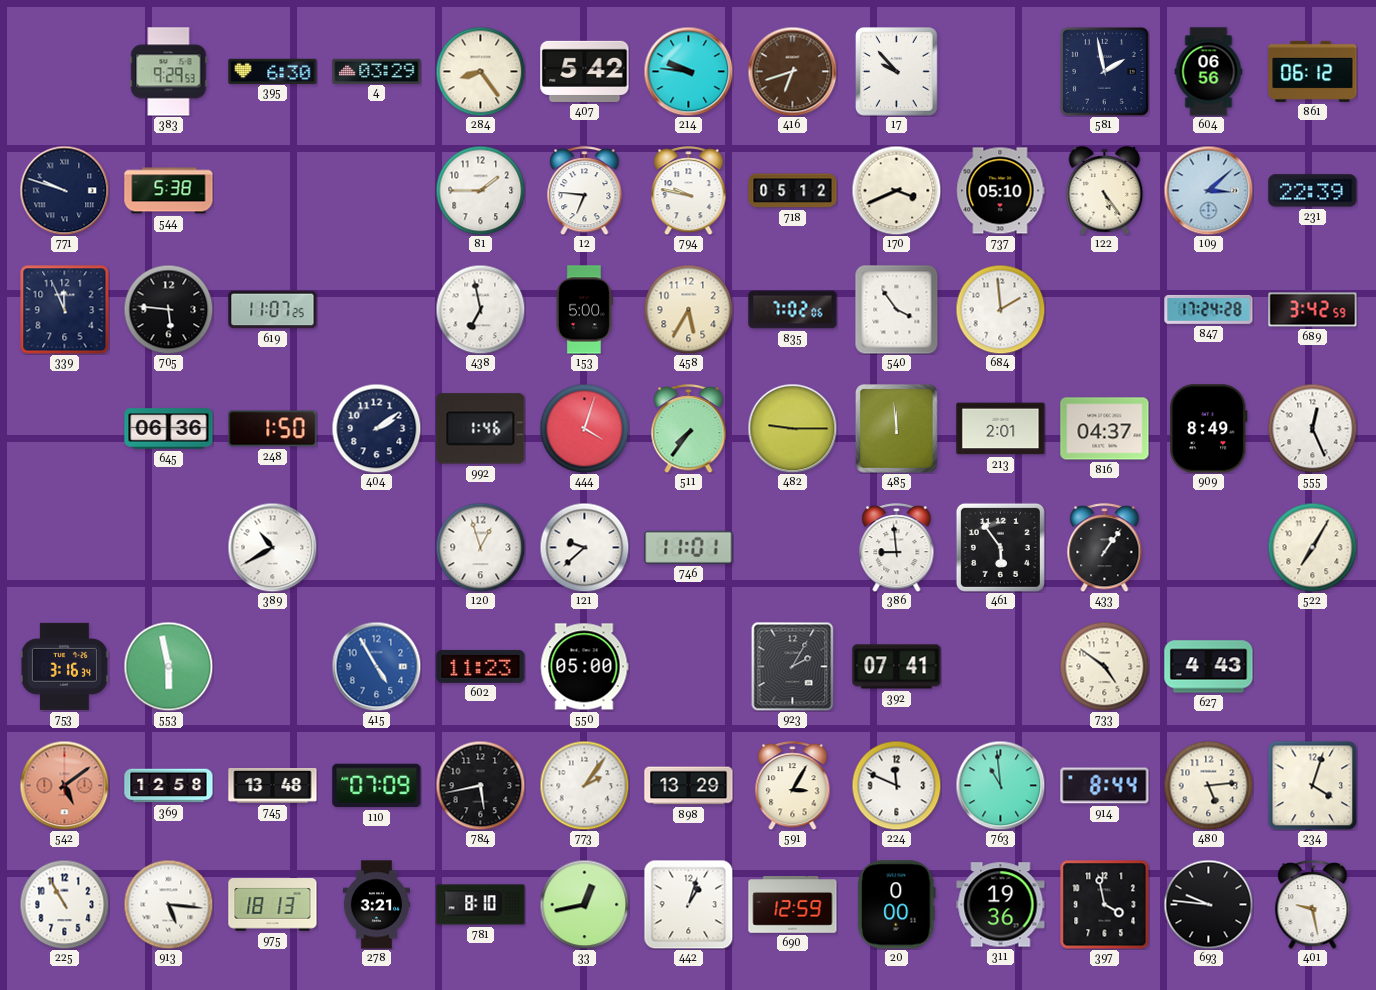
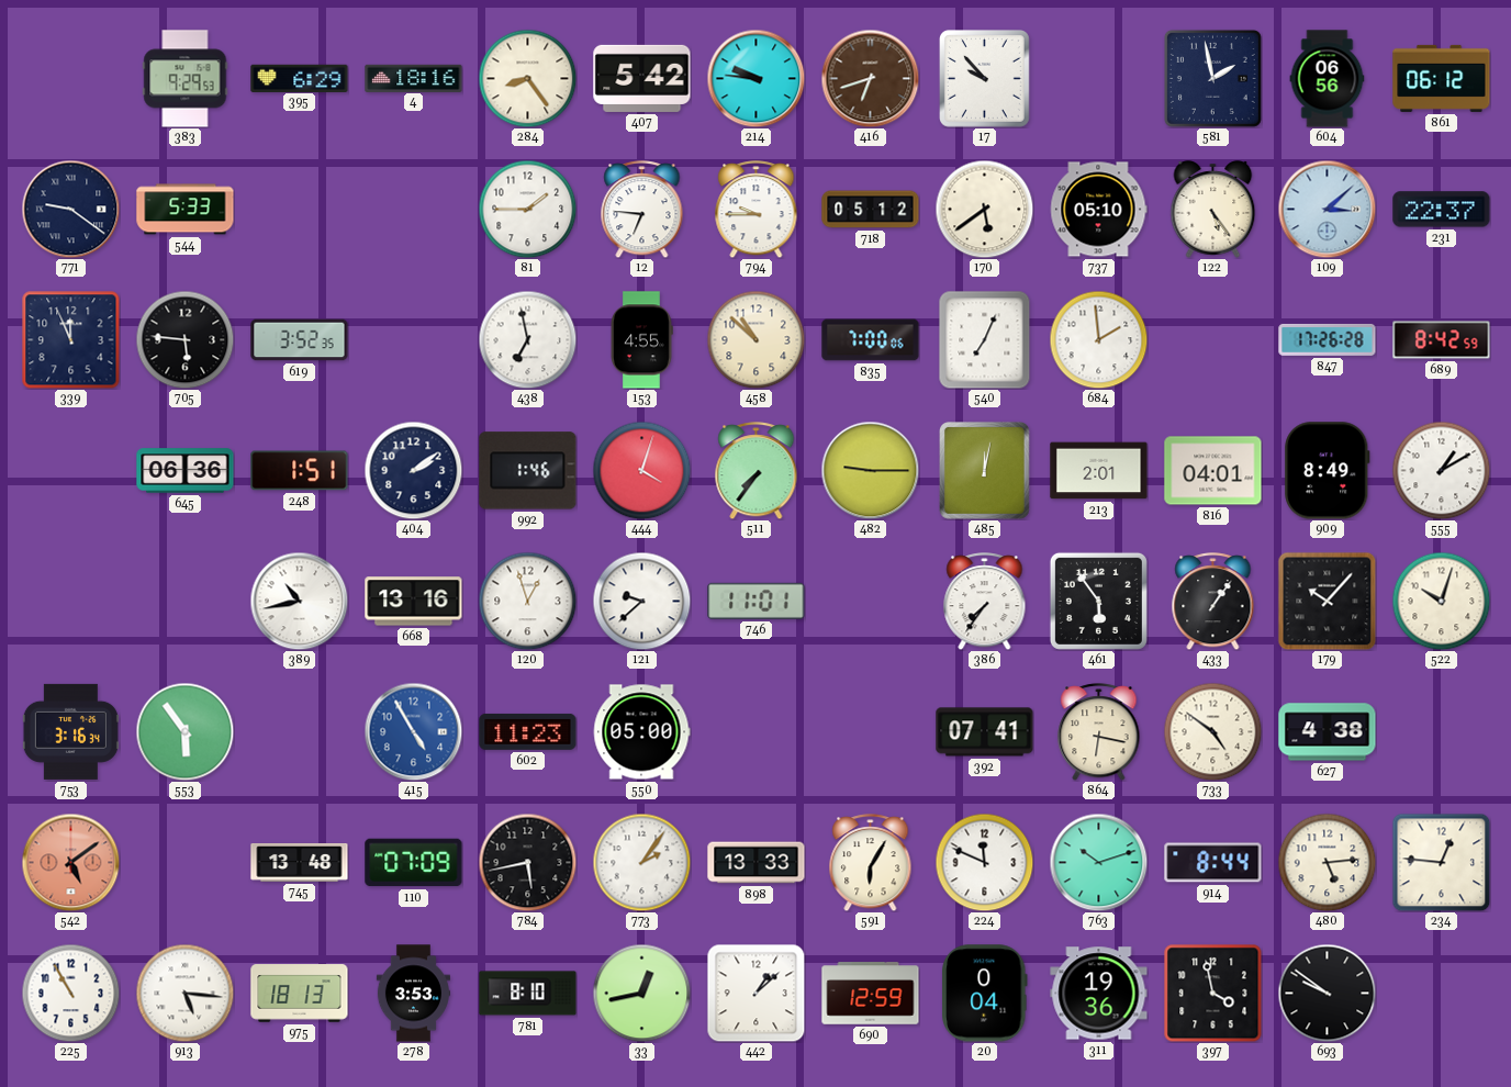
395: 6:30 -> 6:29 (300, 78)
4: 03:29 -> 18:16 (414, 78)
771: 9:48 -> 9:21 (70, 209)
544: 5:38 -> 5:33 (186, 210)
794: 9:47 -> 9:45 (757, 210)
170: 3:41 -> 5:39 (984, 209)
231: 22:39 -> 22:37 (1442, 210)
619: 11:07 -> 3:52 (300, 340)
153: 5:00 -> 4:55 (641, 340)
458: 5:35 -> 10:52 (755, 339)
835: 7:02 -> 7:00 (871, 340)
540: 3:54 -> 7:04 (985, 339)
847: 17:24 -> 17:26 (1328, 339)
689: 3:42 -> 8:42 (1442, 340)
248: 1:50 -> 1:51 (300, 471)
485: 11:59 -> 12:02 (985, 471)
816: 04:37 -> 04:01 (1213, 471)
555: 12:26 -> 1:10 (1441, 470)
389: 10:40 -> 10:43 (299, 601)
668: none -> 13:16 (414, 602)
386: 8:59 -> 7:36 (985, 602)
179: none -> 10:07 (1327, 601)
522: 7:05 -> 10:03 (1441, 601)
553: 5:58 -> 5:54 (184, 731)
923: 2:05 -> none (793, 666)
864: none -> 6:17 (1099, 732)
627: 4:43 -> 4:38 (1328, 732)
369: 12:58 -> none (169, 786)
898: 13:29 -> 13:33 (757, 863)
591: 3:05 -> 6:05 (871, 863)
763: 10:59 -> 10:12 (1098, 862)
234: 4:03 -> 12:46 (1441, 862)
278: 3:21 -> 3:53 (413, 994)
442: 1:03 -> 1:08 (755, 993)
20: 0:00 -> 0:04 (985, 994)
693: 9:46 -> 9:51 (1327, 993)
401: 9:28 -> none (1313, 905)
